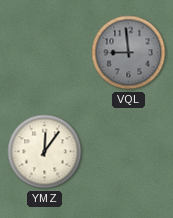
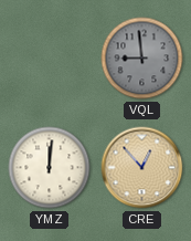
YMZ: 12:06 -> 12:01 (50, 168)
CRE: none -> 12:53 (142, 168)
